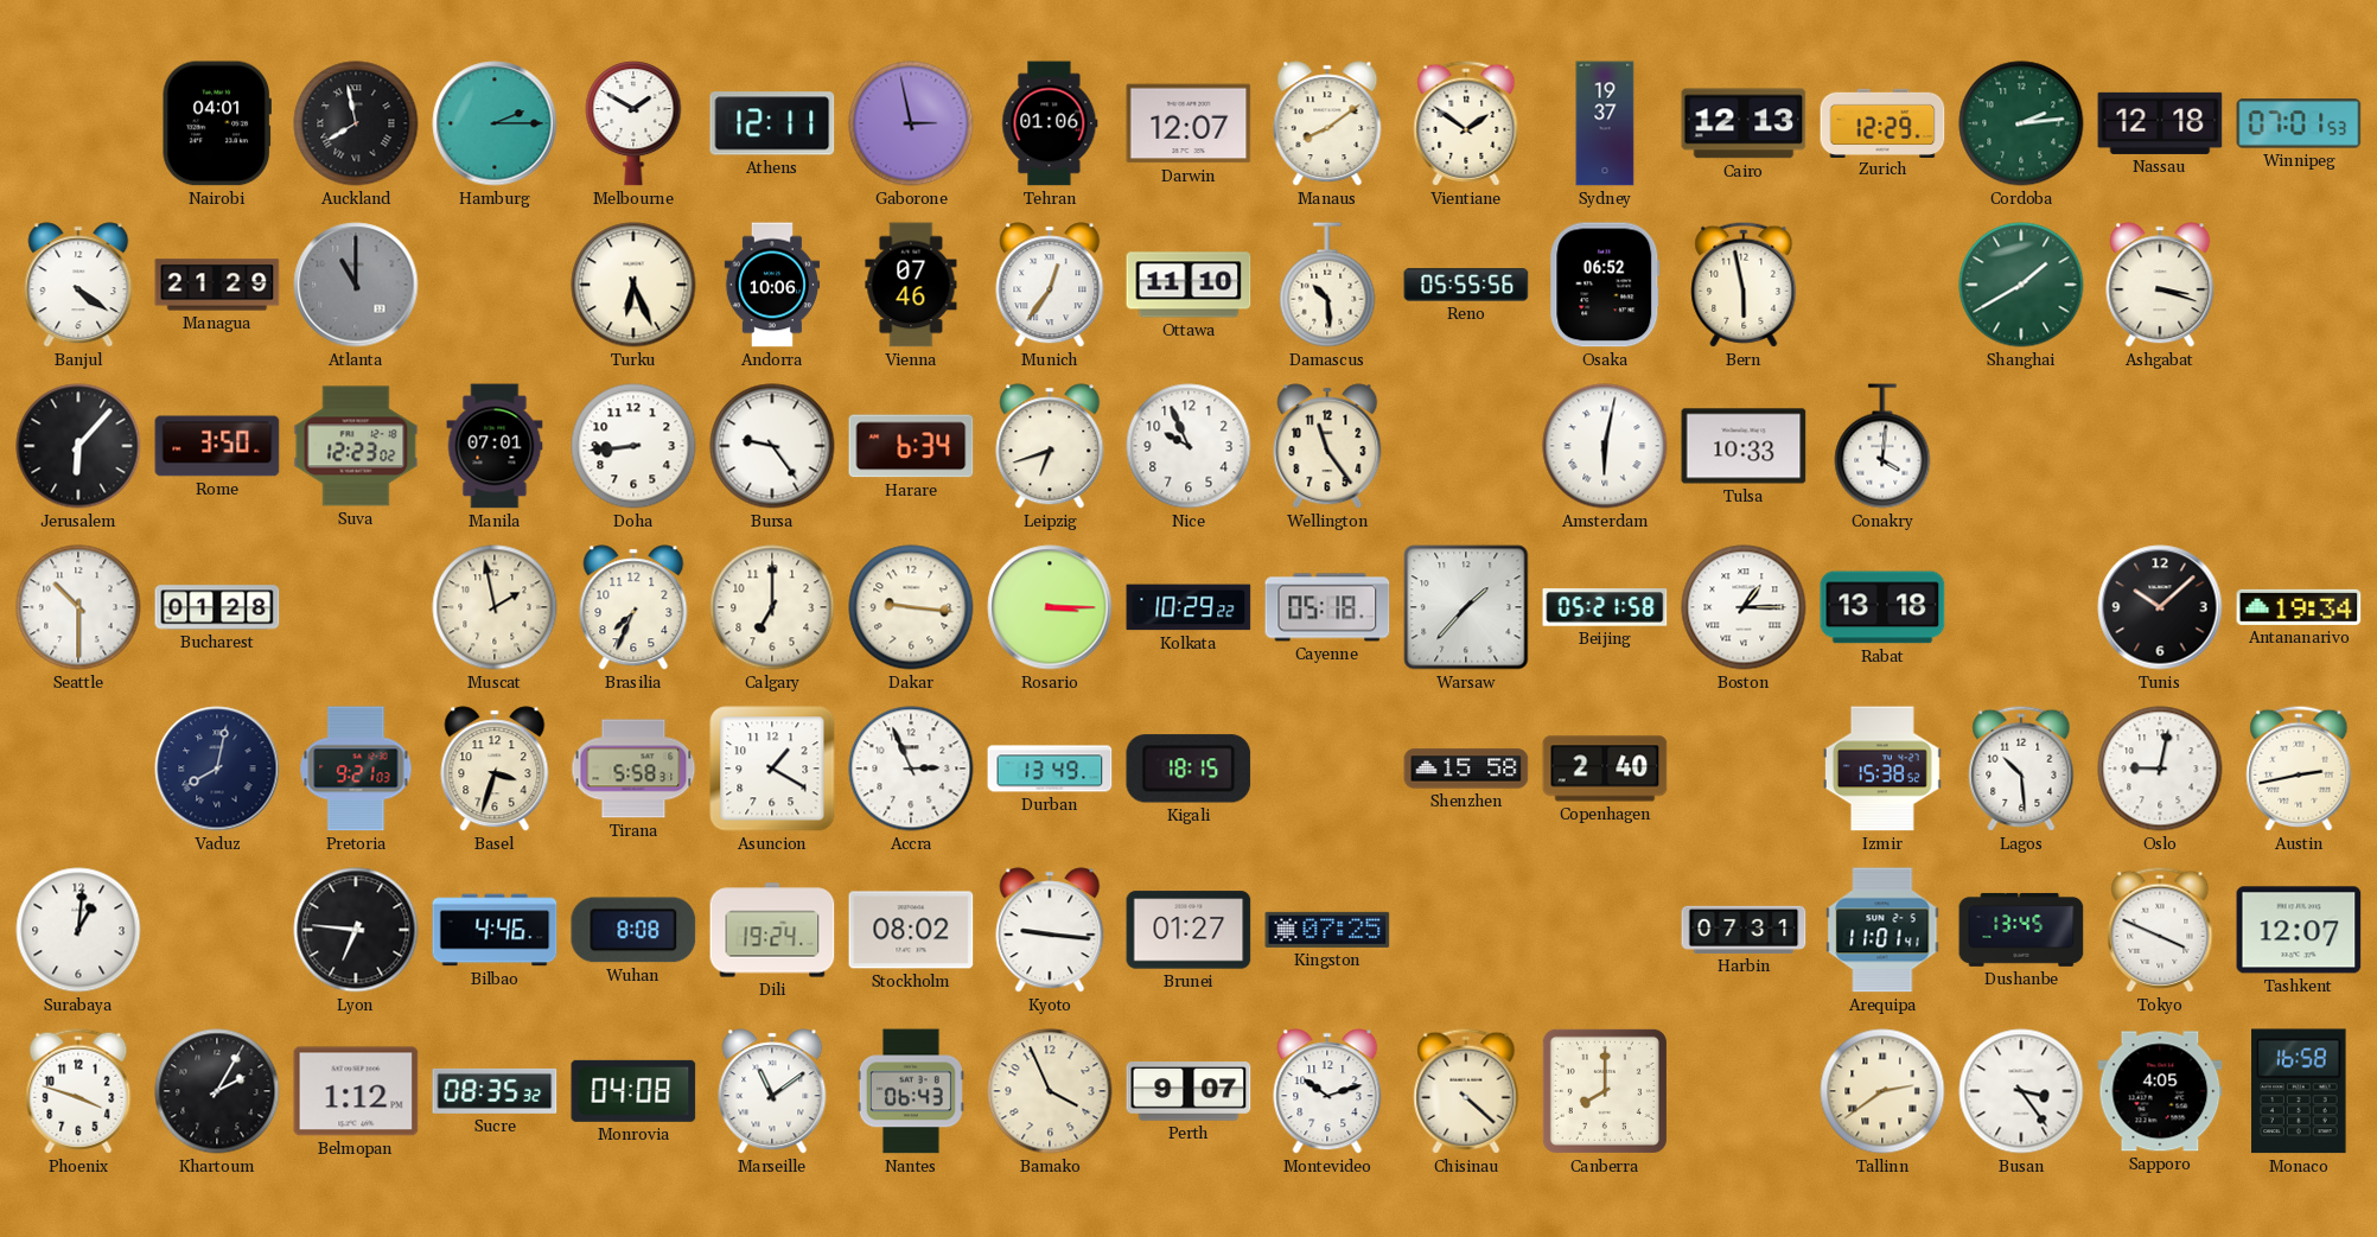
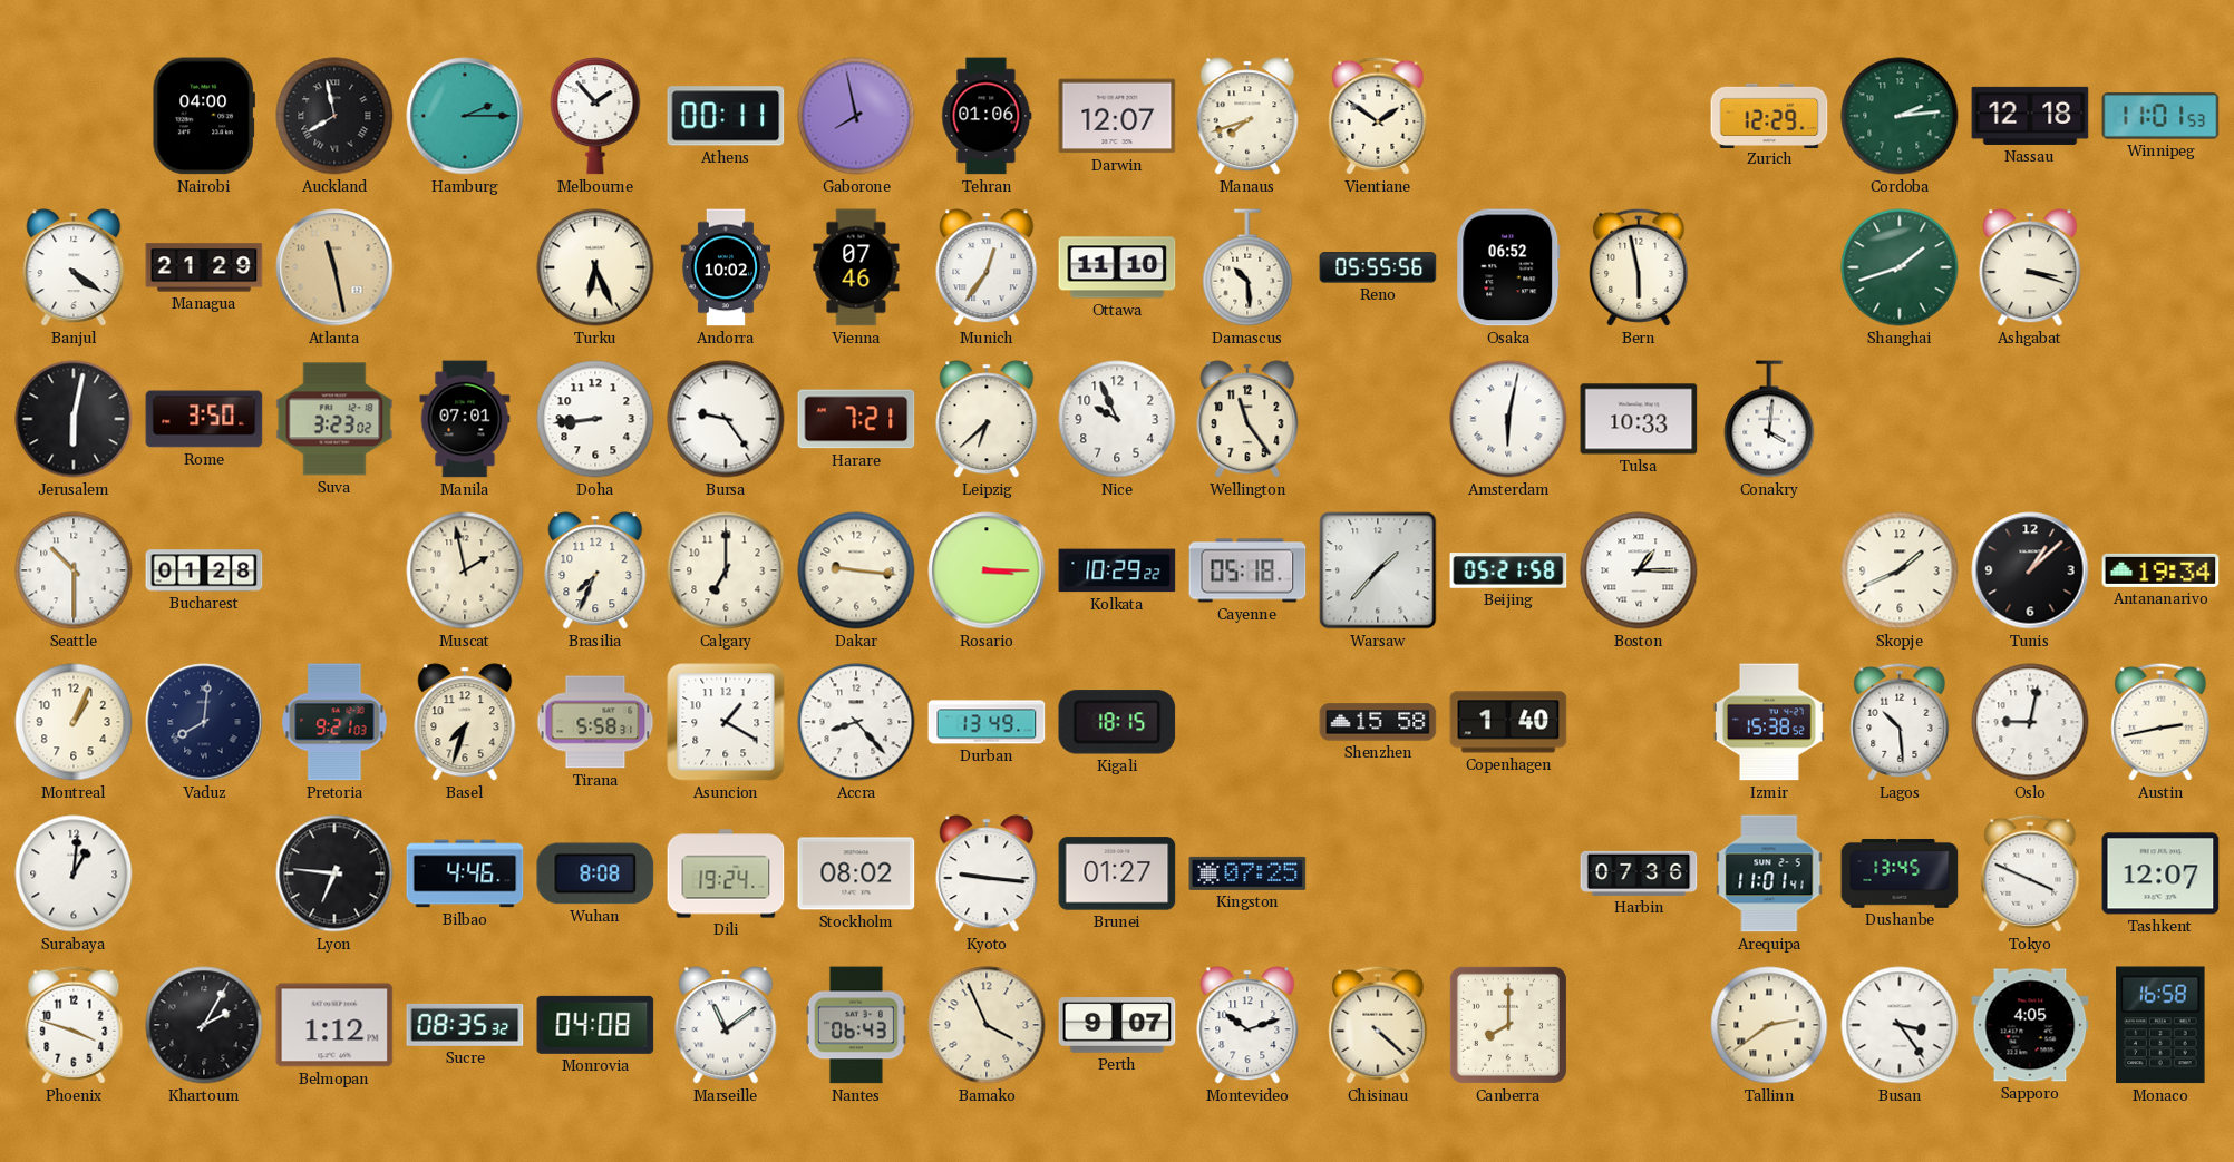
Nairobi: 04:01 -> 04:00 (204, 116)
Melbourne: 1:50 -> 1:53 (595, 116)
Athens: 12:11 -> 00:11 (726, 116)
Gaborone: 2:58 -> 7:58 (856, 116)
Manaus: 8:09 -> 7:42 (1247, 116)
Sydney: 19:37 -> none (1605, 123)
Cairo: 12:13 -> none (1744, 123)
Winnipeg: 07:01 -> 11:01 (2160, 116)
Atlanta: 11:00 -> 11:28 (334, 267)
Atlanta dial: grey -> champagne (334, 267)
Andorra: 10:06 -> 10:02 (726, 267)
Shanghai: 1:40 -> 1:42 (1900, 267)
Jerusalem: 6:07 -> 6:02 (74, 419)
Suva: 12:23 -> 3:23 (334, 419)
Harare: 6:34 -> 7:21 (856, 419)
Leipzig: 6:42 -> 6:38 (987, 419)
Rabat: 13:18 -> none (1882, 607)
Skopje: none -> 1:41 (1900, 570)
Tunis: 10:08 -> 1:08 (2030, 570)
Montreal: none -> 1:04 (74, 722)
Vaduz: 8:02 -> 8:01 (204, 722)
Basel: 3:33 -> 7:33 (465, 722)
Accra: 2:56 -> 8:23 (856, 722)
Copenhagen: 2:40 -> 1:40 (1508, 722)
Harbin: 07:31 -> 07:36 (1639, 873)
